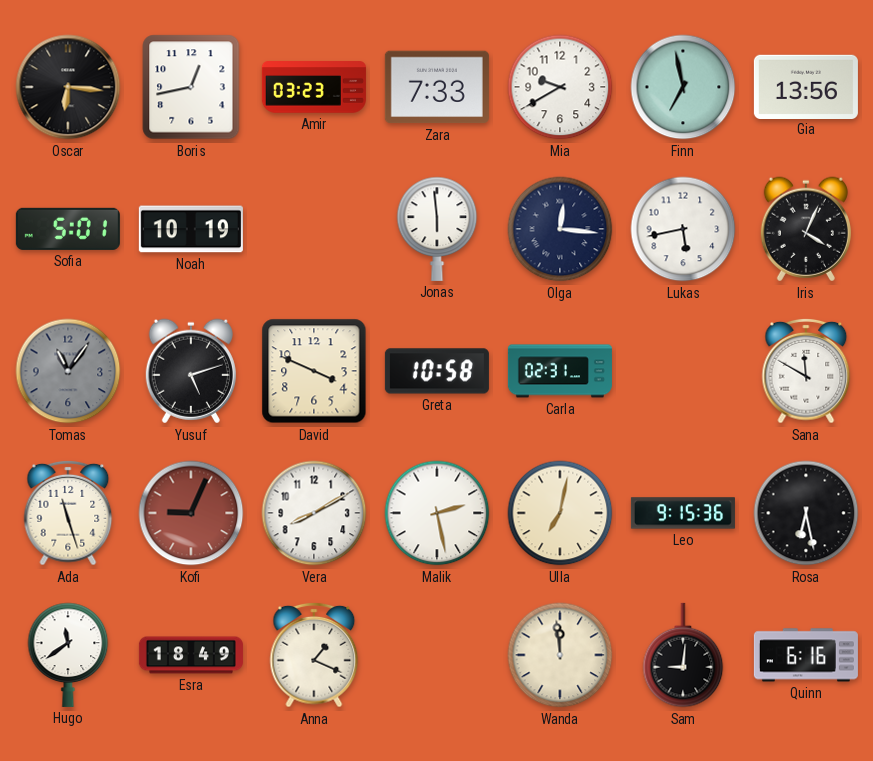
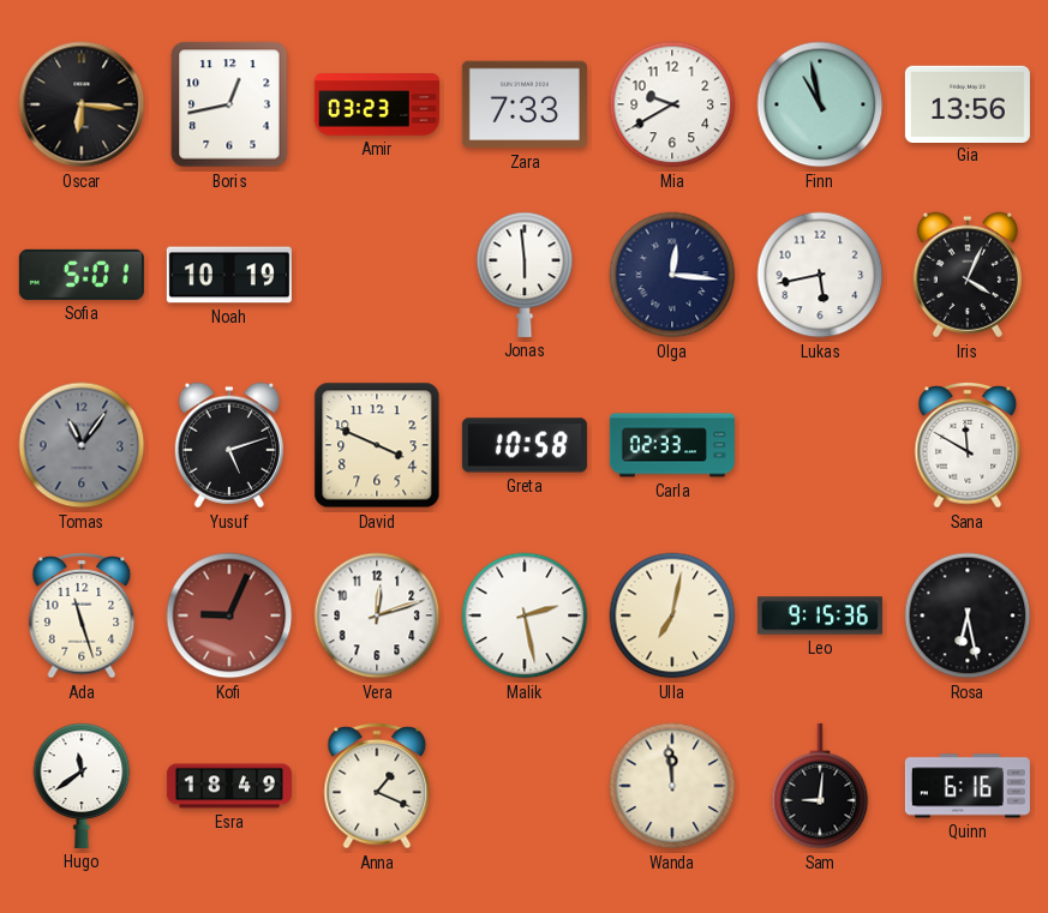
Finn: 6:58 -> 10:58 (820, 104)
Carla: 02:31 -> 02:33 (672, 445)
Vera: 8:10 -> 12:12 (377, 615)
